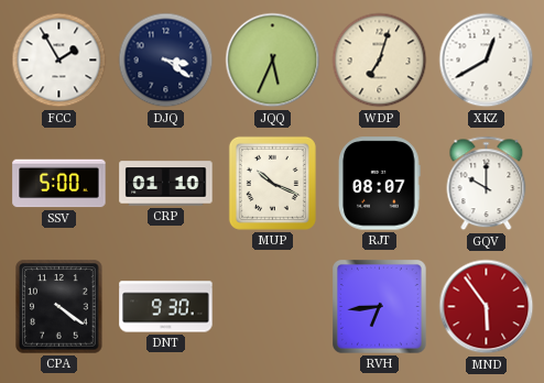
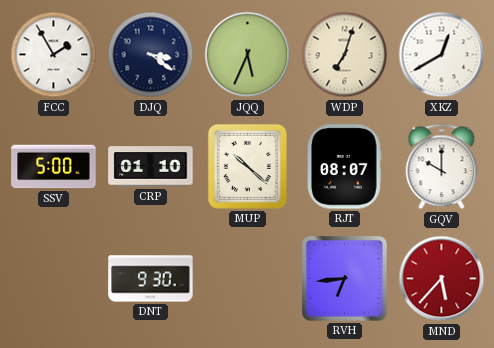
MUP: 10:19 -> 10:22 (247, 166)
CPA: 4:21 -> none (59, 307)
MND: 5:54 -> 5:37 (442, 279)
